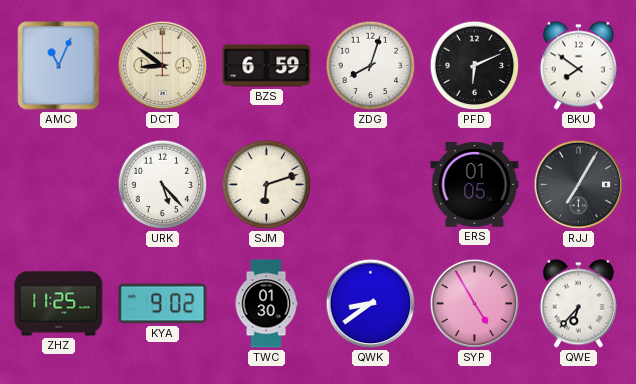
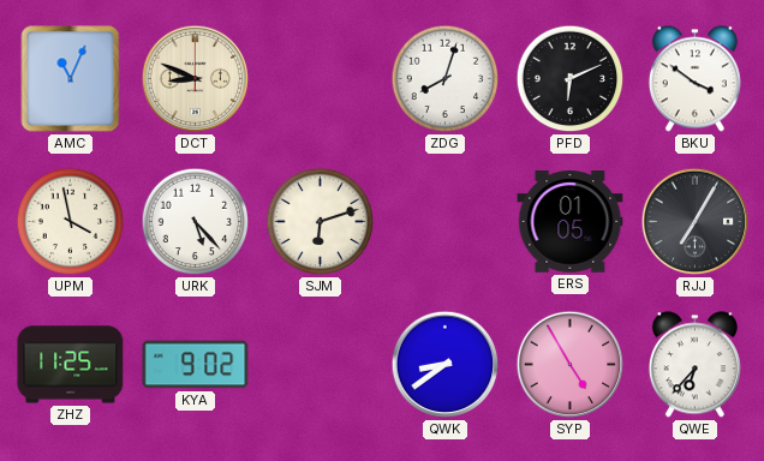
DCT: 8:51 -> 8:49 (196, 79)
BZS: 6:59 -> none (267, 66)
BKU: 7:51 -> 3:51 (694, 79)
UPM: none -> 3:58 (71, 222)
TWC: 01:30 -> none (266, 304)
